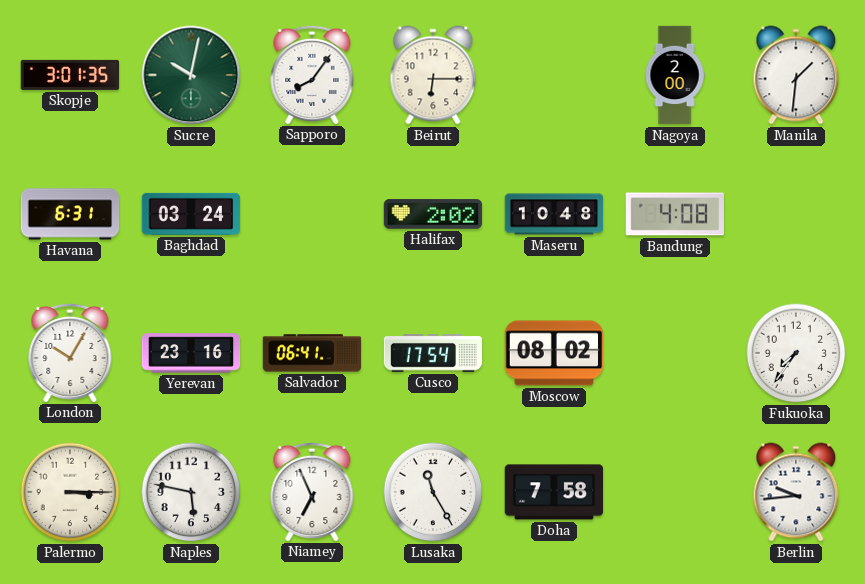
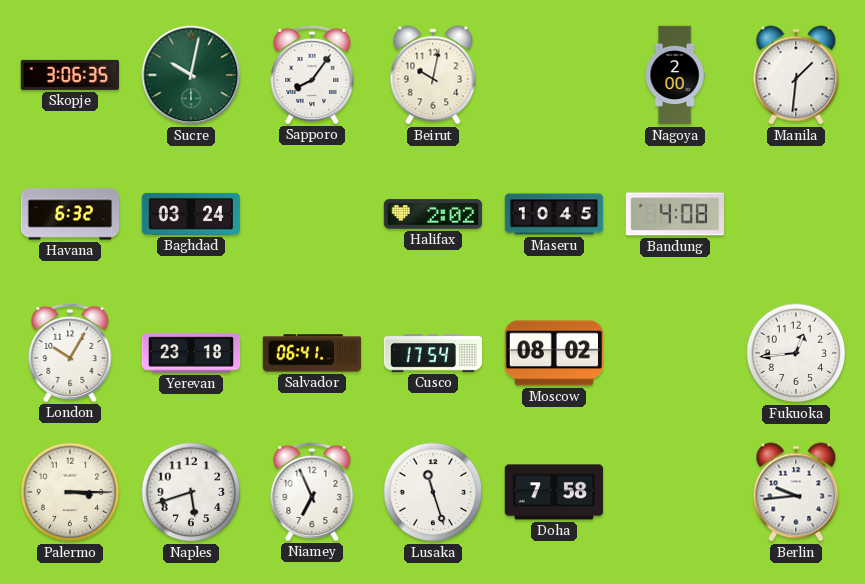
Skopje: 3:01 -> 3:06 (70, 75)
Beirut: 6:15 -> 10:02 (433, 75)
Havana: 6:31 -> 6:32 (70, 214)
Maseru: 10:48 -> 10:45 (554, 214)
Yerevan: 23:16 -> 23:18 (191, 353)
Fukuoka: 7:36 -> 12:44 (796, 353)
Naples: 5:47 -> 5:42 (191, 492)
Lusaka: 11:25 -> 11:27 (433, 492)
